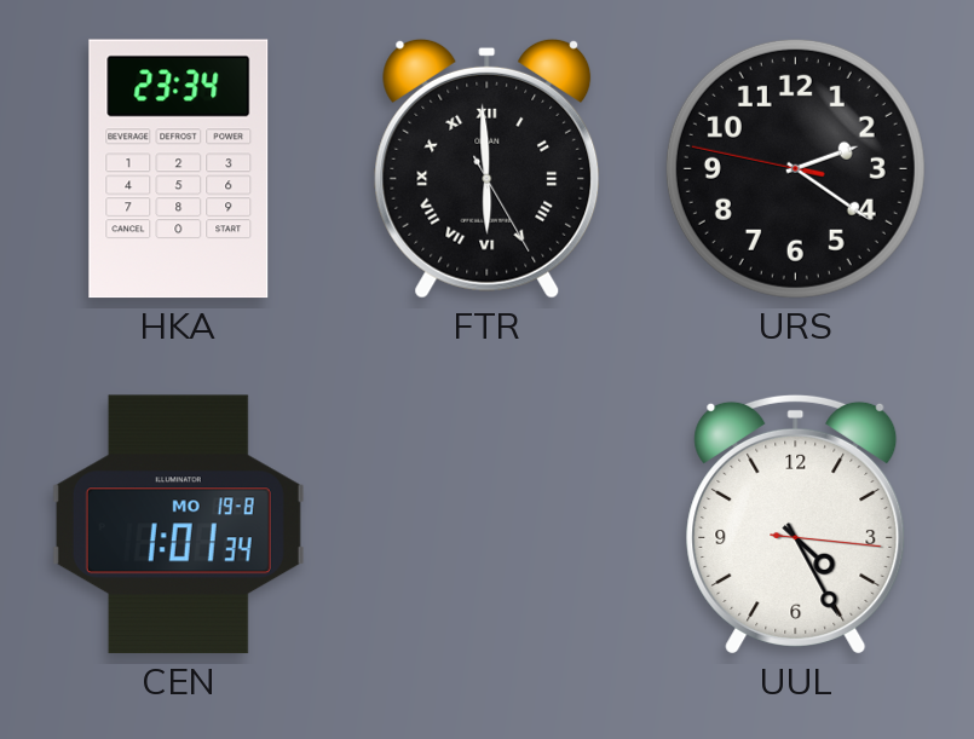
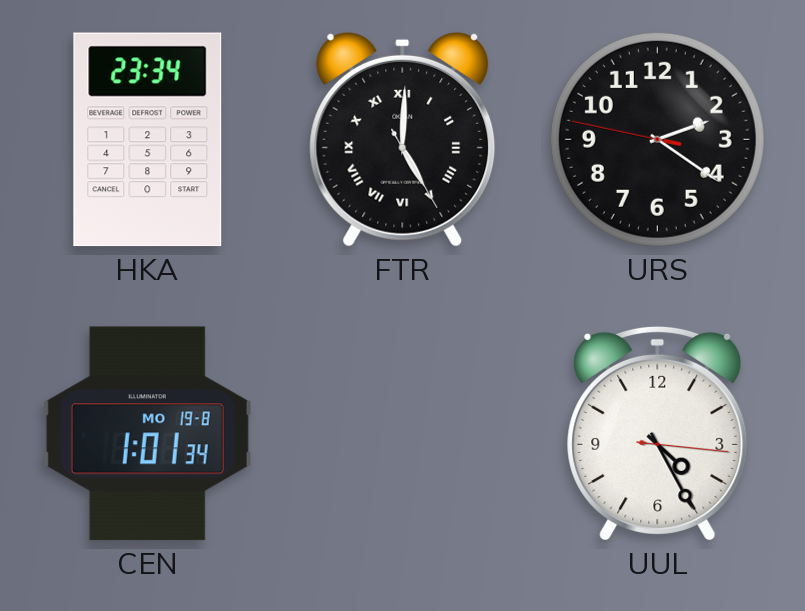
FTR: 5:59 -> 5:00 (403, 139)
